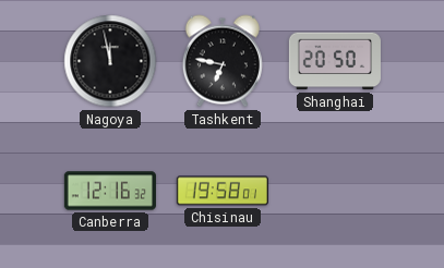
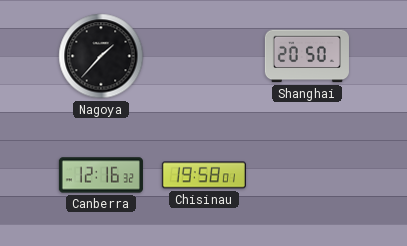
Nagoya: 11:58 -> 1:37 (101, 56)
Tashkent: 6:47 -> none (223, 61)
